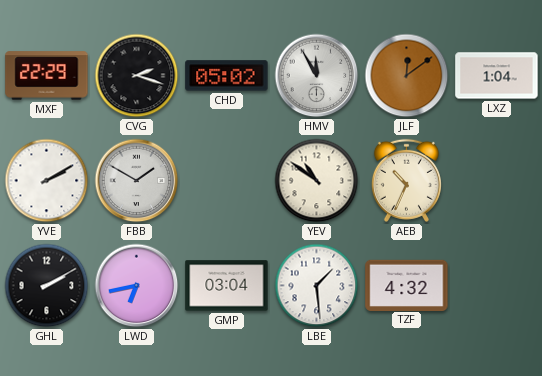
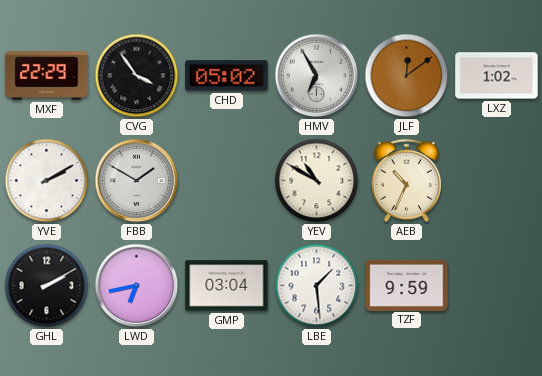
CVG: 2:18 -> 3:54 (137, 76)
HMV: 11:55 -> 6:55 (317, 76)
LXZ: 1:04 -> 1:02 (497, 76)
YEV: 10:51 -> 10:50 (317, 181)
TZF: 4:32 -> 9:59 (407, 285)
